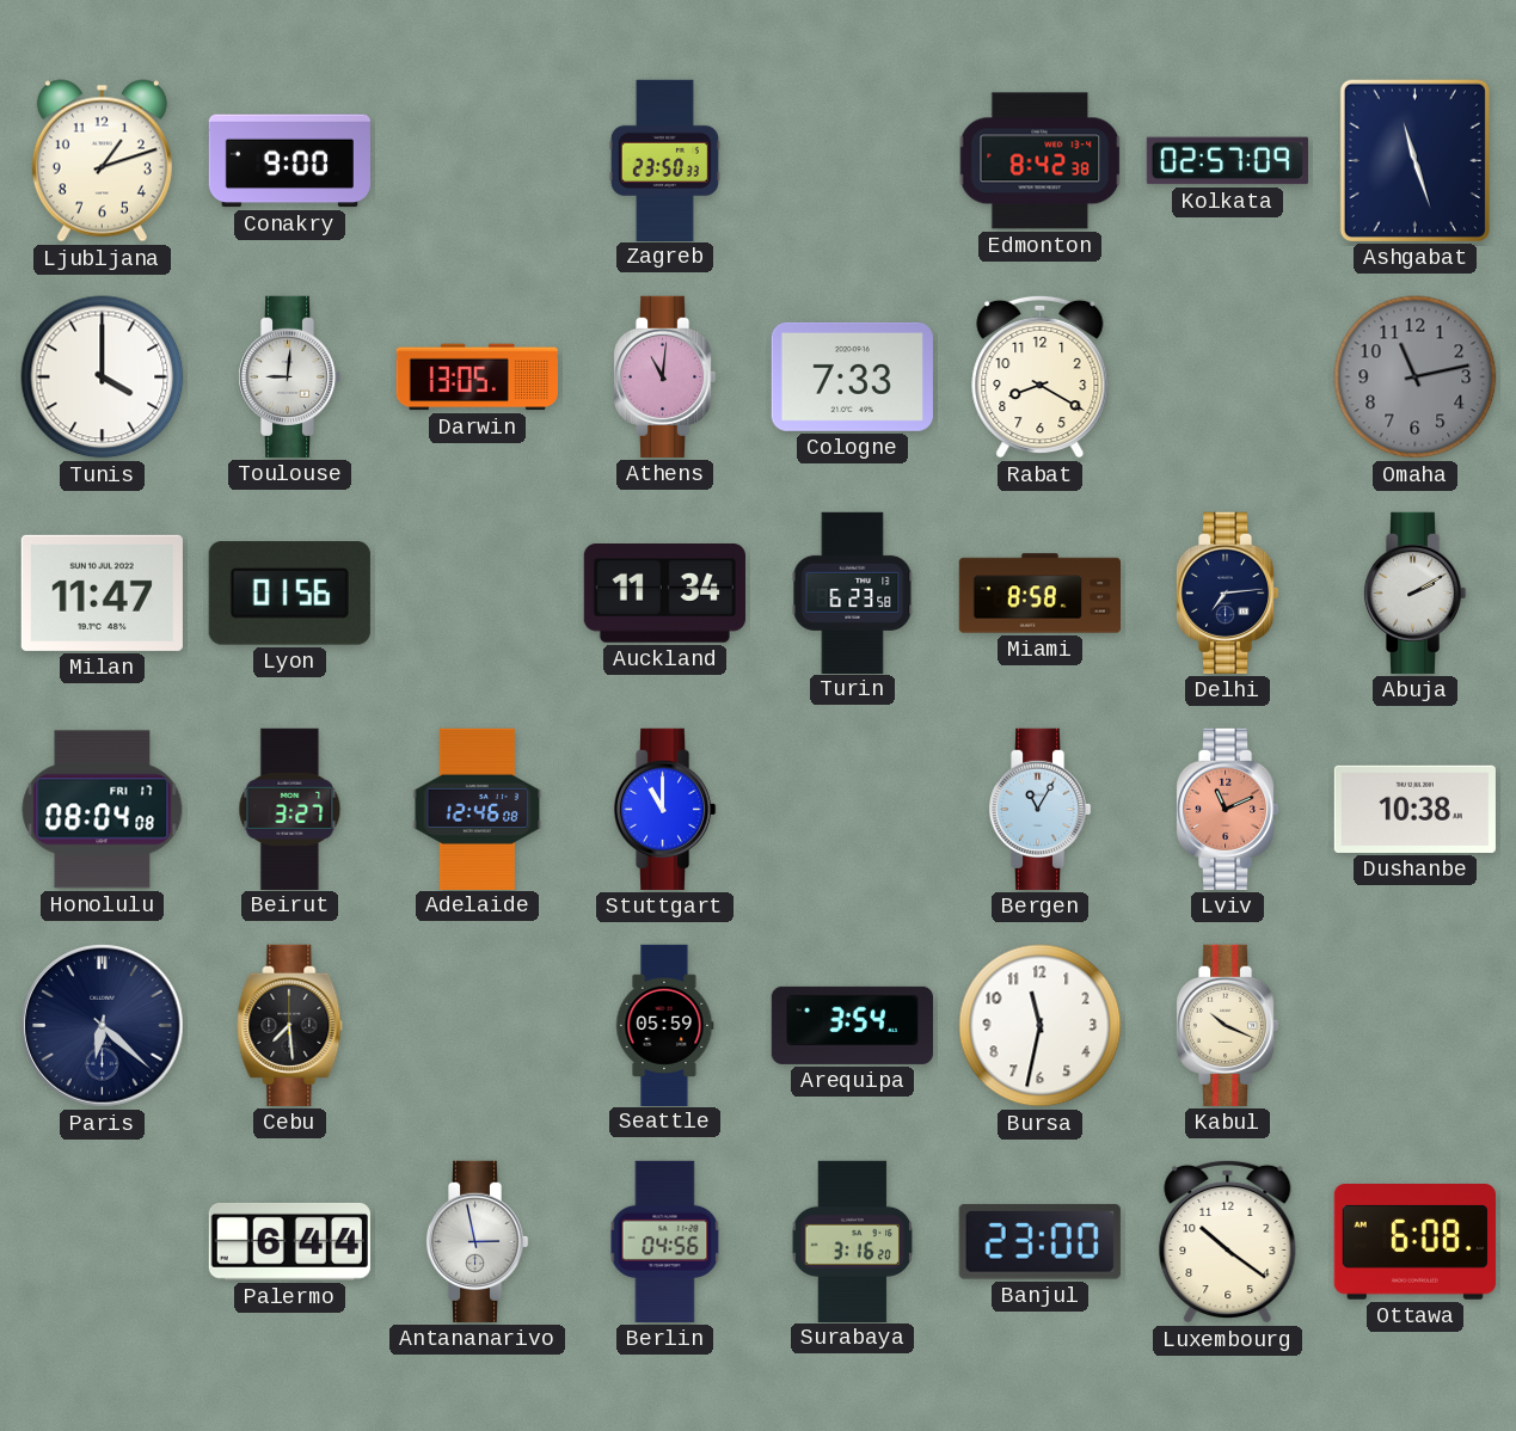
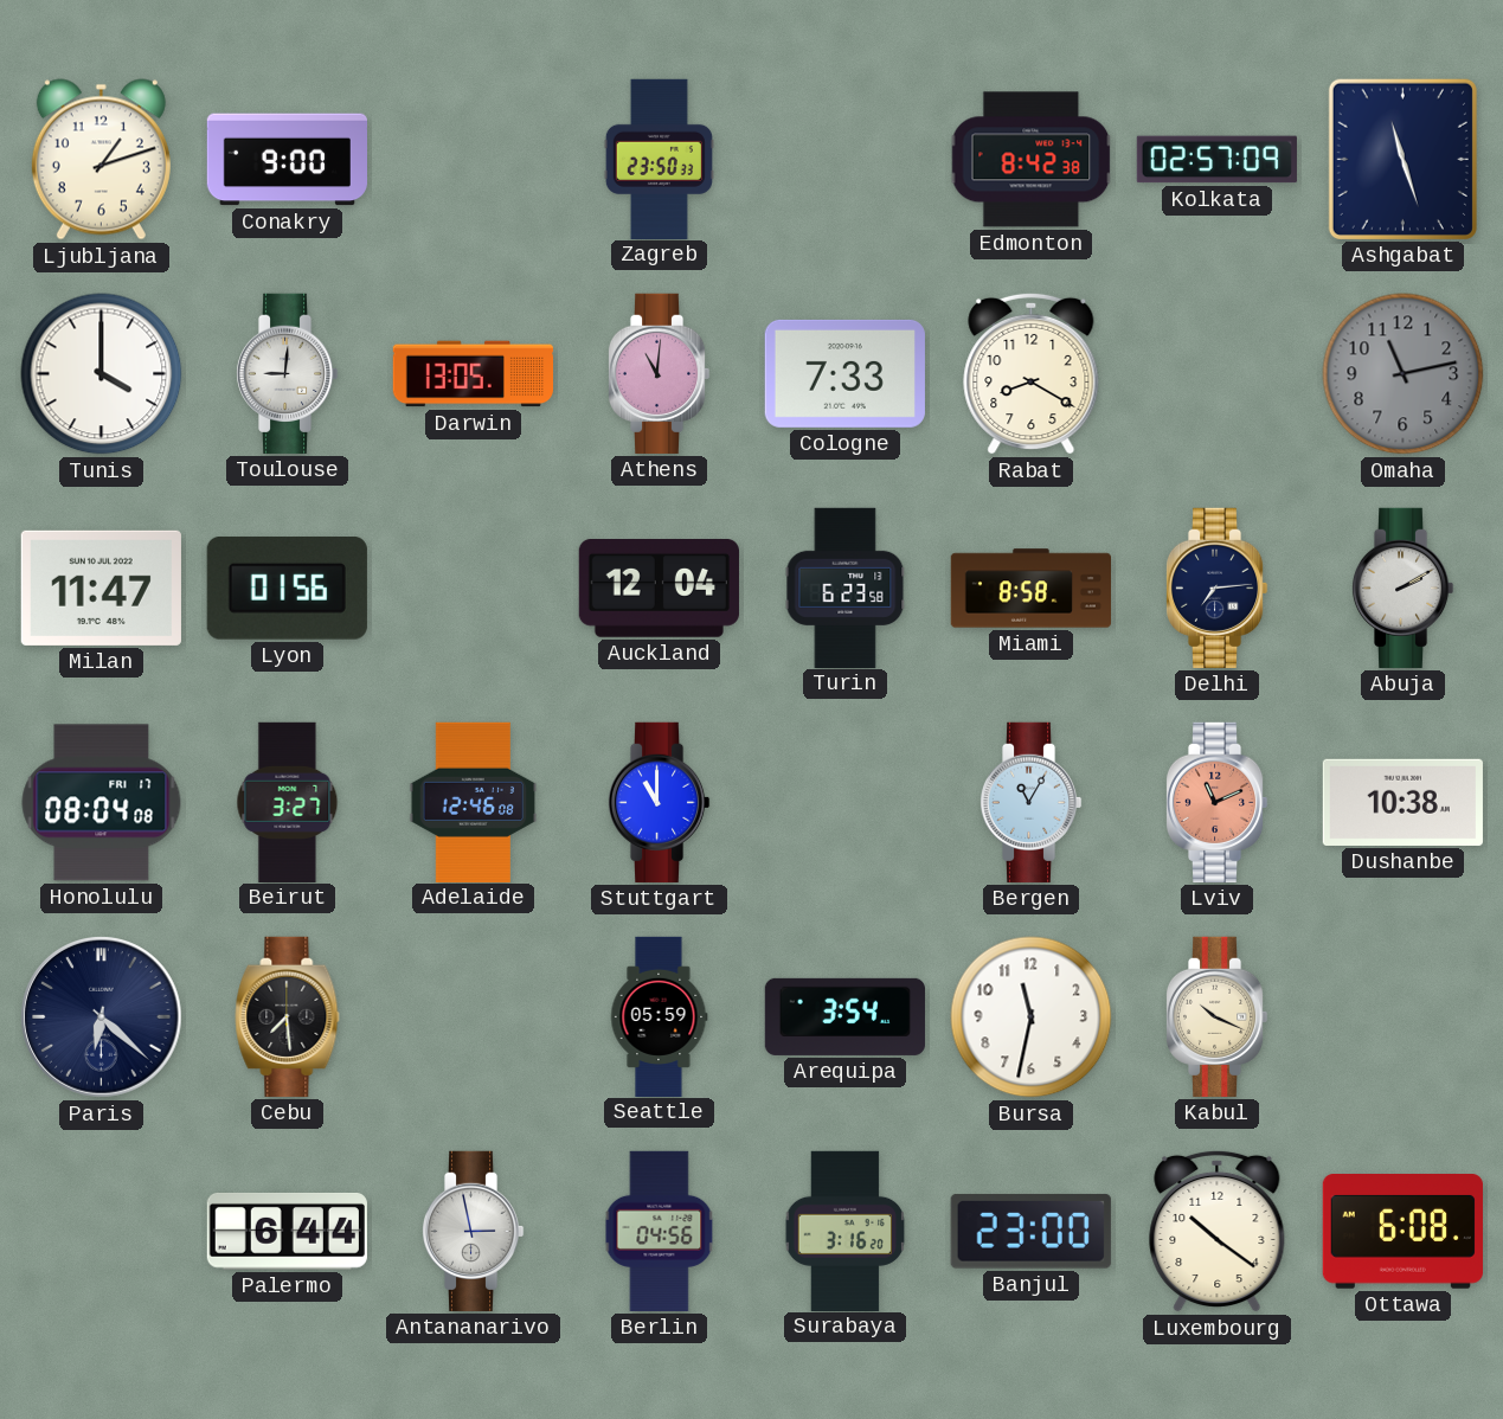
Auckland: 11:34 -> 12:04 (659, 589)
